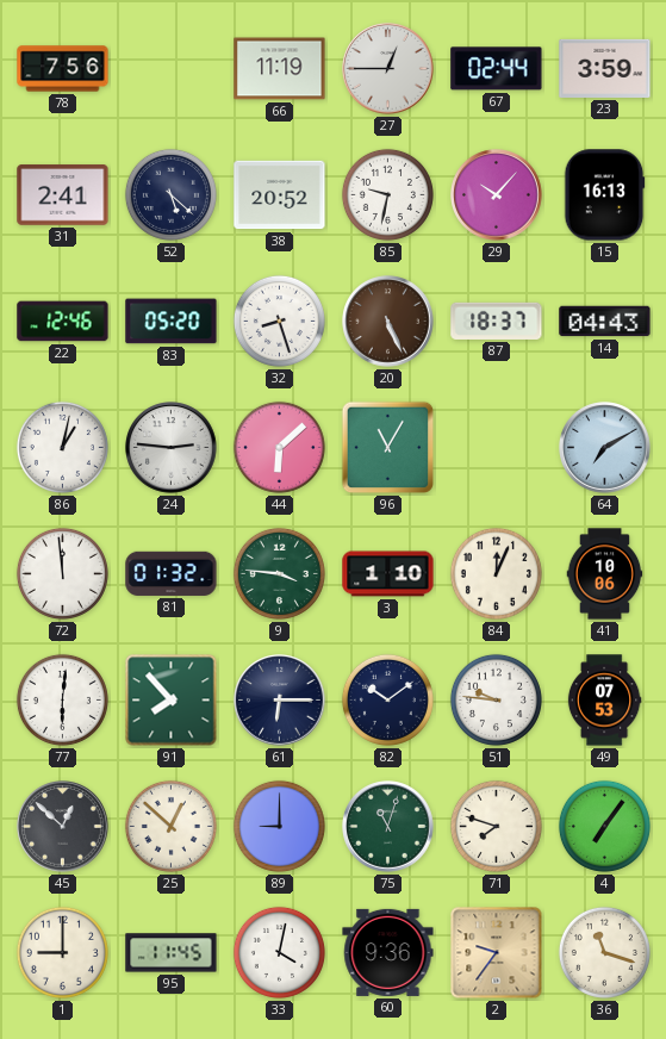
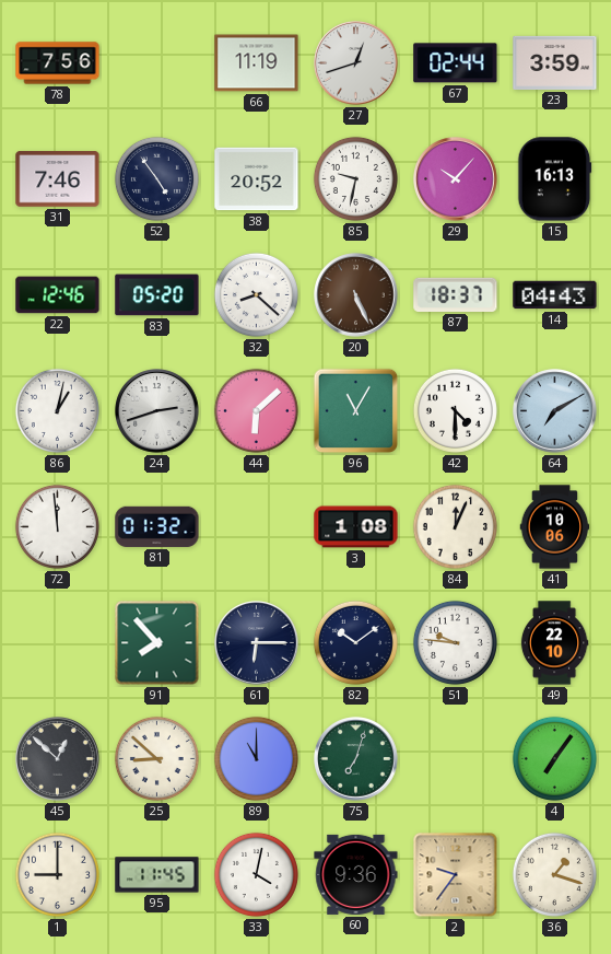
27: 12:45 -> 12:42 (356, 63)
31: 2:41 -> 7:46 (58, 179)
52: 5:22 -> 4:54 (156, 178)
32: 8:27 -> 8:22 (256, 294)
24: 2:46 -> 2:42 (157, 411)
42: none -> 4:30 (455, 410)
9: 3:46 -> none (279, 573)
3: 1:10 -> 1:08 (356, 527)
77: 6:01 -> none (62, 699)
49: 07:53 -> 22:10 (554, 643)
25: 12:52 -> 8:52 (156, 758)
89: 9:00 -> 11:00 (256, 758)
75: 11:03 -> 7:03 (356, 759)
71: 7:48 -> none (496, 826)
36: 11:18 -> 1:18 (554, 874)
